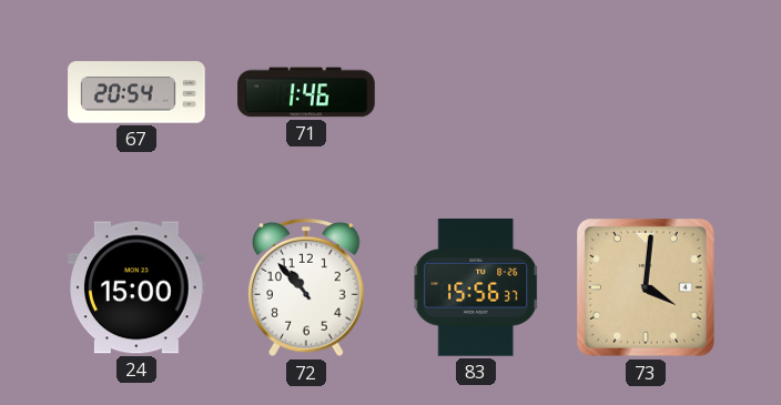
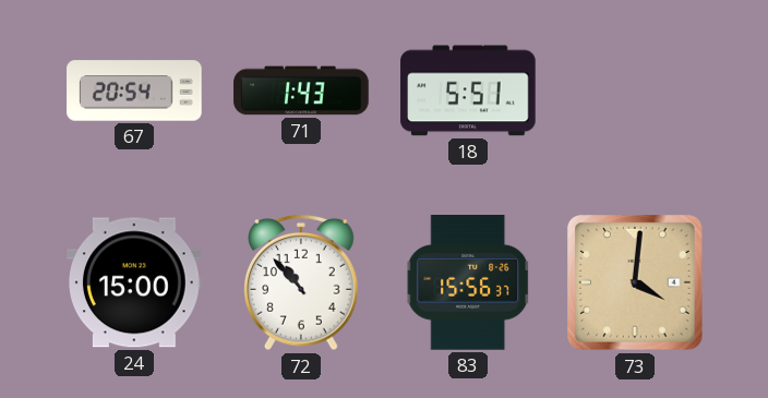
71: 1:46 -> 1:43 (301, 91)
18: none -> 5:51 (468, 91)
